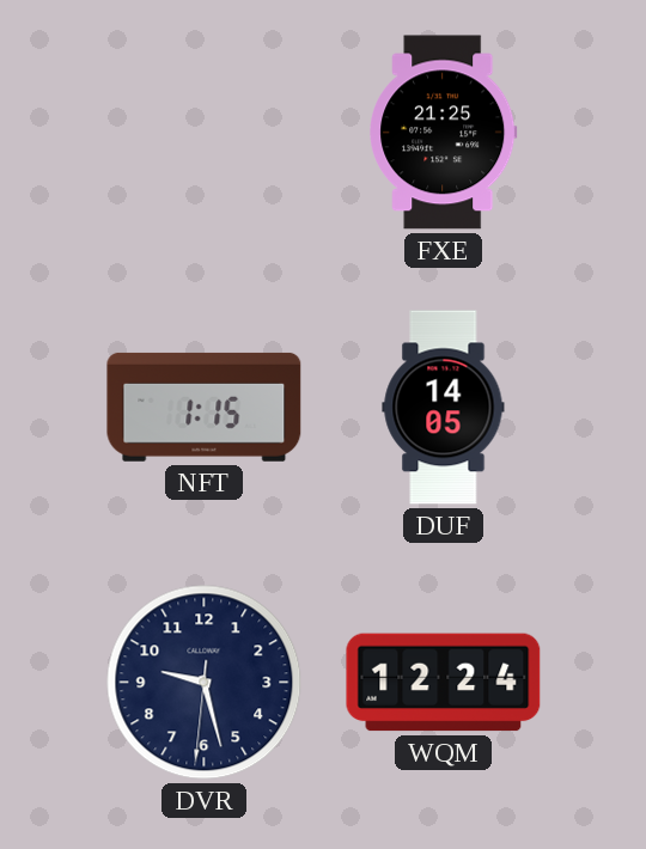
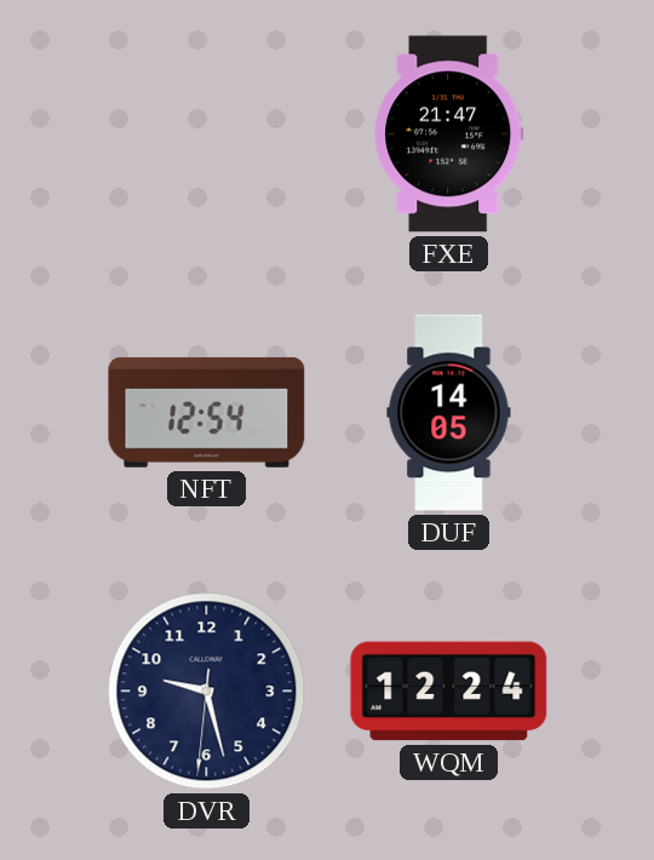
FXE: 21:25 -> 21:47 (449, 134)
NFT: 1:15 -> 12:54 (207, 412)
